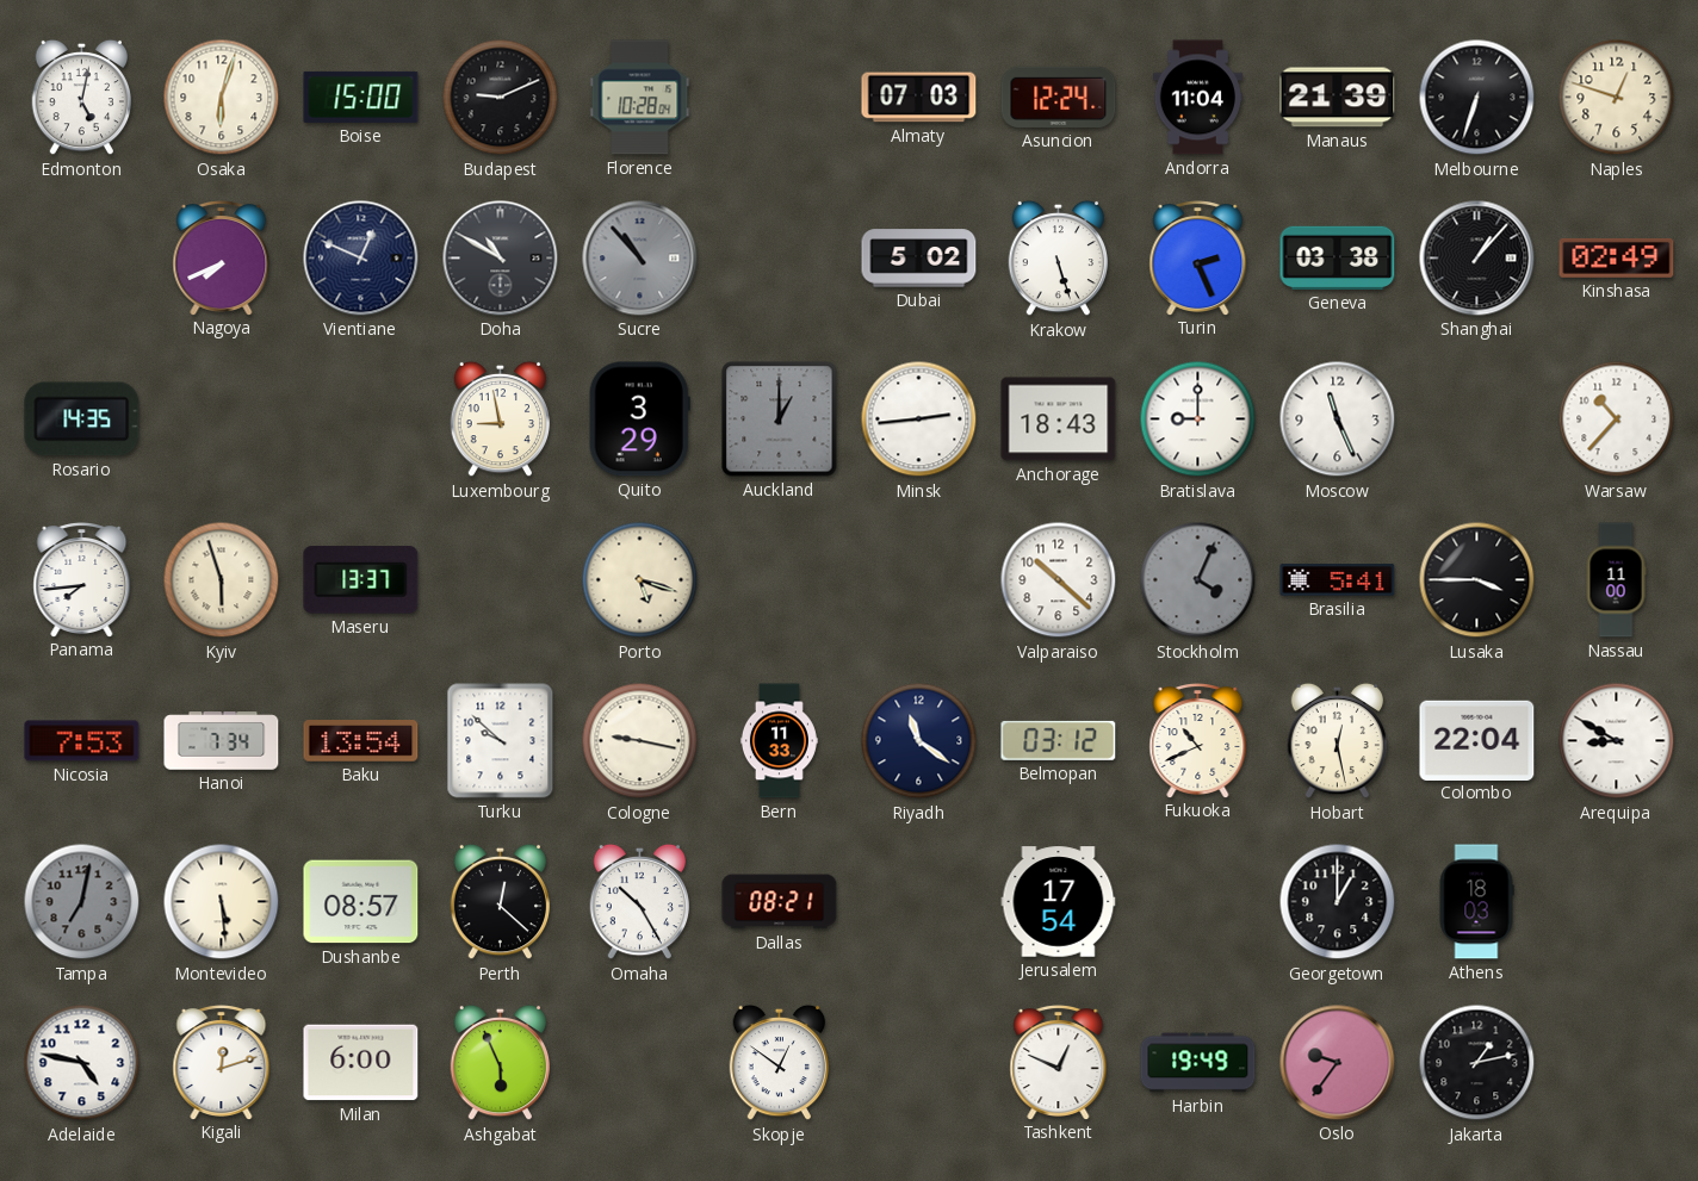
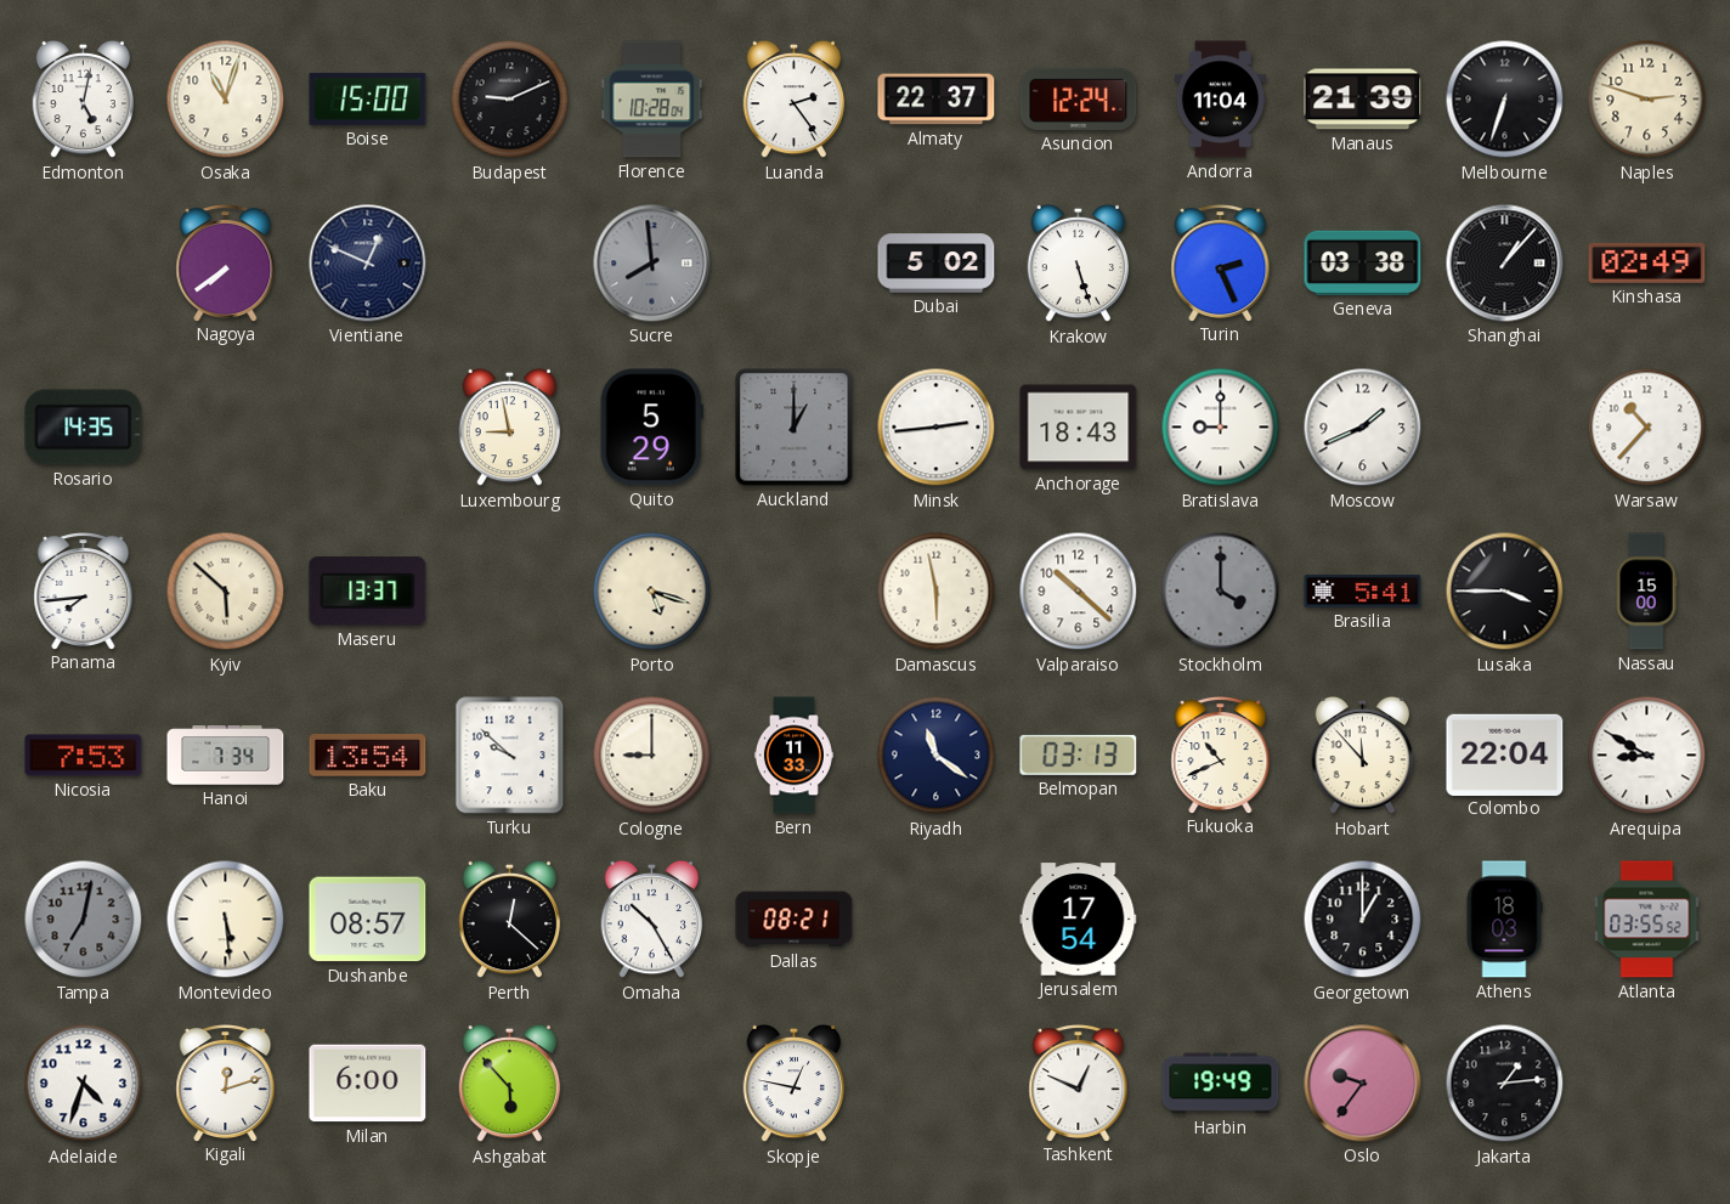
Osaka: 6:03 -> 11:03 (226, 100)
Luanda: none -> 2:24 (795, 100)
Almaty: 07:03 -> 22:37 (937, 100)
Naples: 12:48 -> 2:48 (1647, 100)
Nagoya: 7:41 -> 7:39 (226, 264)
Doha: 10:50 -> none (501, 259)
Sucre: 10:53 -> 7:59 (652, 264)
Quito: 3:29 -> 5:29 (651, 428)
Moscow: 11:26 -> 1:41 (1363, 428)
Kyiv: 5:57 -> 5:52 (226, 592)
Damascus: none -> 5:58 (937, 592)
Stockholm: 4:04 -> 4:00 (1221, 592)
Nassau: 11:00 -> 15:00 (1646, 592)
Cologne: 9:17 -> 9:00 (652, 756)
Belmopan: 03:12 -> 03:13 (1079, 754)
Hobart: 12:28 -> 11:53 (1363, 756)
Atlanta: none -> 03:55 (1647, 920)
Adelaide: 4:47 -> 4:33 (84, 1084)
Ashgabat: 5:56 -> 5:53 (510, 1084)
Skopje: 12:51 -> 12:47 (795, 1084)
Jakarta: 1:13 -> 1:14 (1505, 1084)
